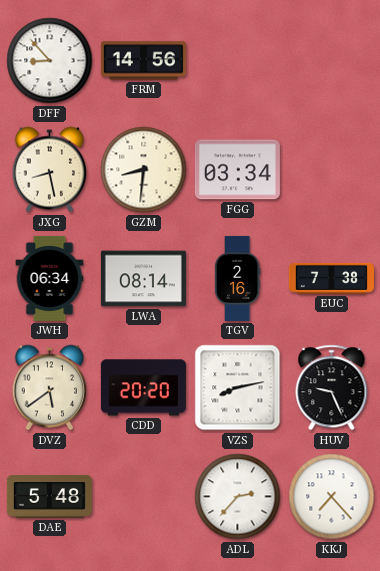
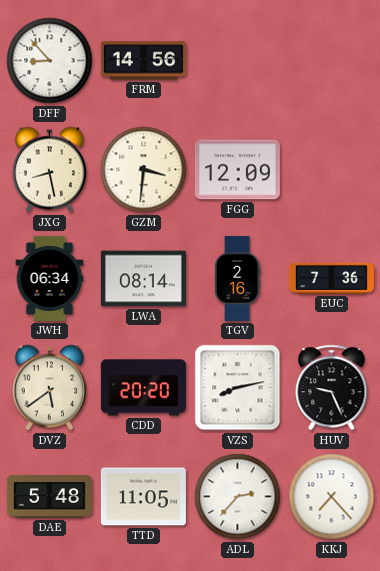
GZM: 8:31 -> 3:31 (144, 170)
FGG: 03:34 -> 12:09 (237, 170)
EUC: 7:38 -> 7:36 (331, 278)
TTD: none -> 11:05 (143, 497)
